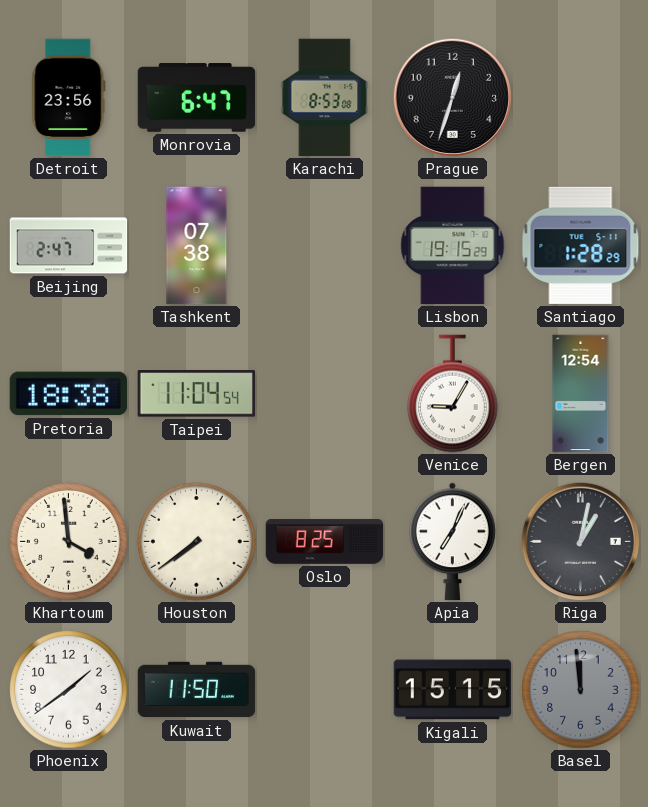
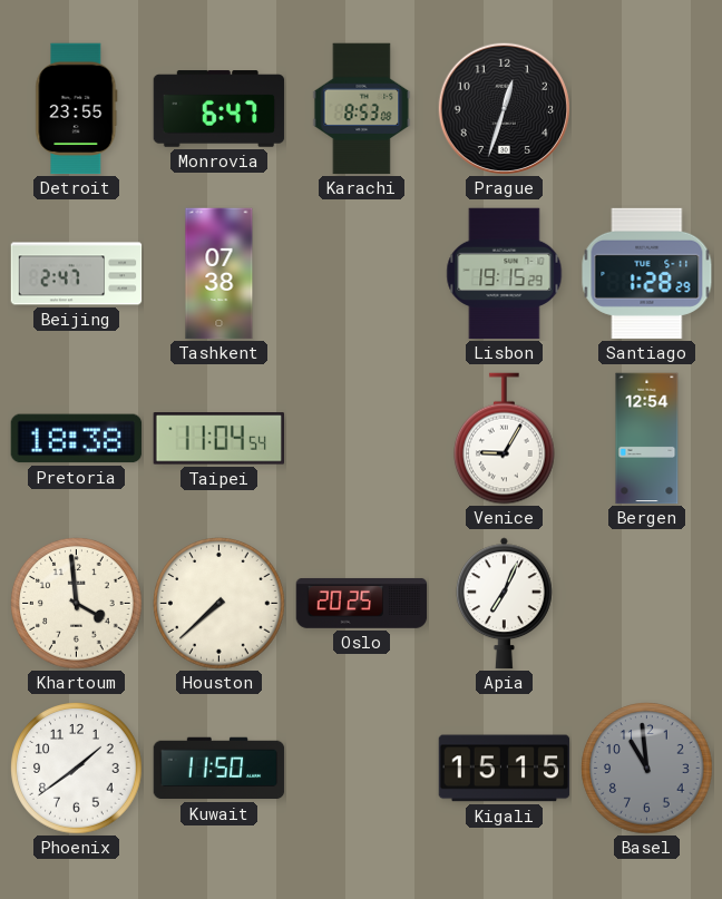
Detroit: 23:56 -> 23:55 (77, 109)
Houston: 7:39 -> 7:38 (219, 604)
Oslo: 8:25 -> 20:25 (362, 603)
Riga: 1:02 -> none (580, 541)
Basel: 11:59 -> 10:59 (647, 769)
